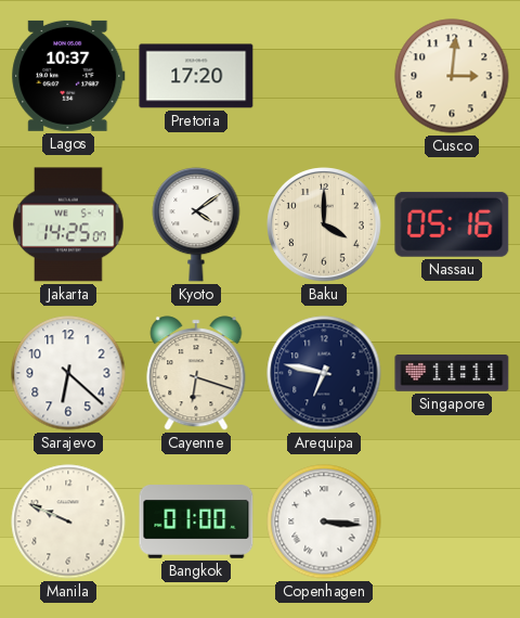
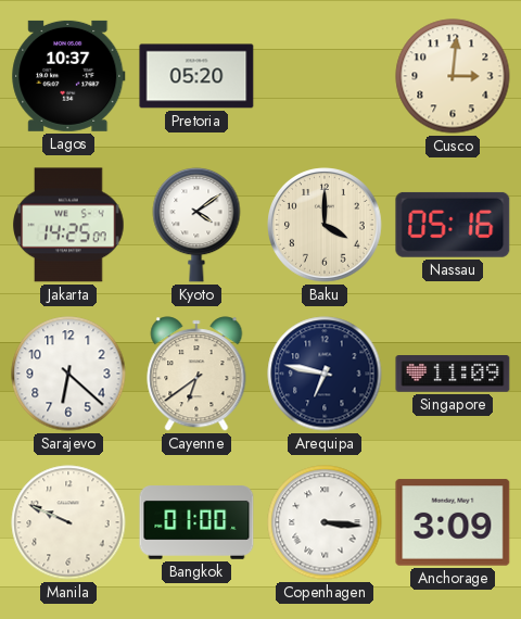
Pretoria: 17:20 -> 05:20 (196, 76)
Cayenne: 6:18 -> 6:39 (196, 374)
Singapore: 11:11 -> 11:09 (453, 375)
Anchorage: none -> 3:09 (453, 522)
